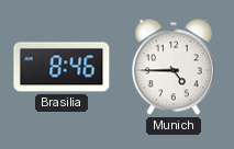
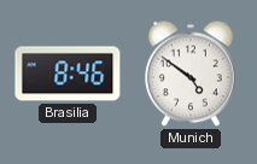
Munich: 4:45 -> 4:51 (191, 74)
